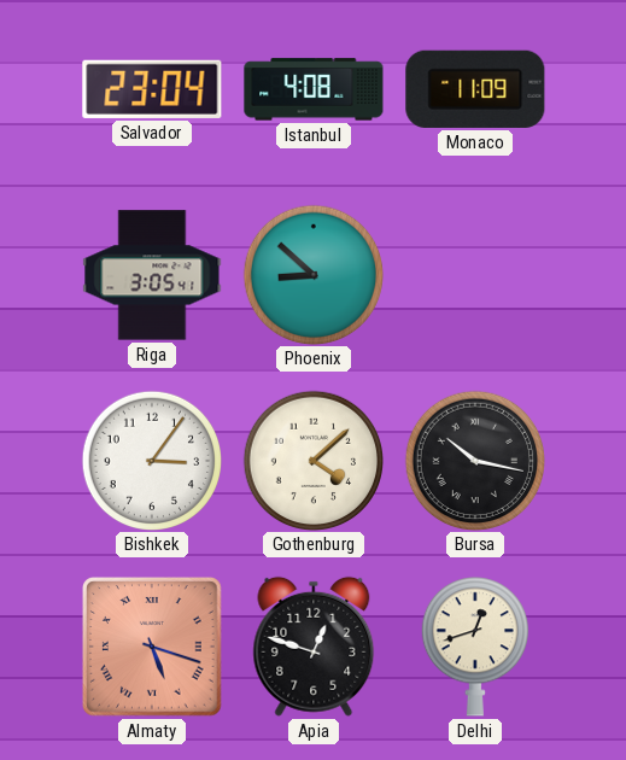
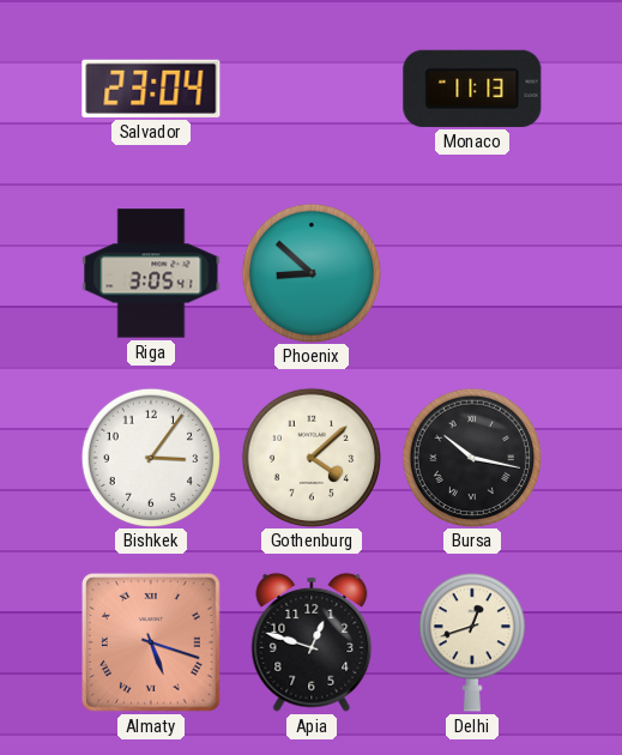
Istanbul: 4:08 -> none (314, 89)
Monaco: 11:09 -> 11:13 (472, 89)
